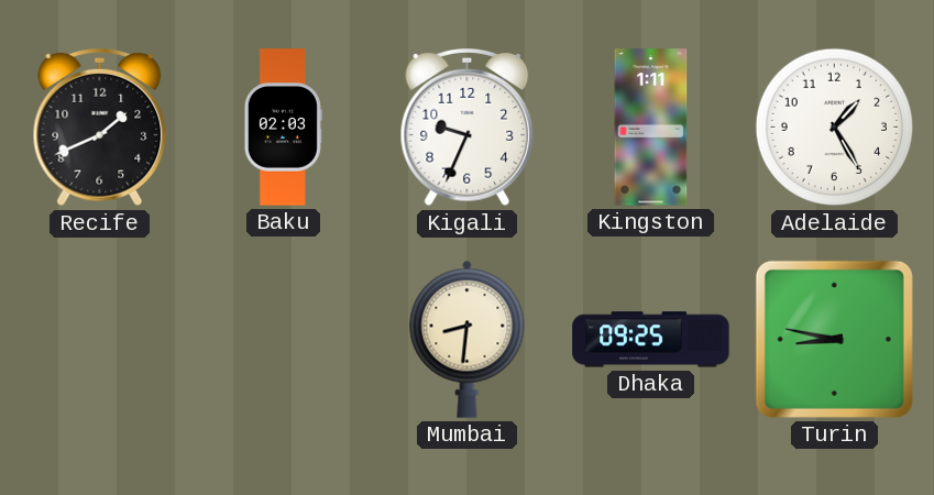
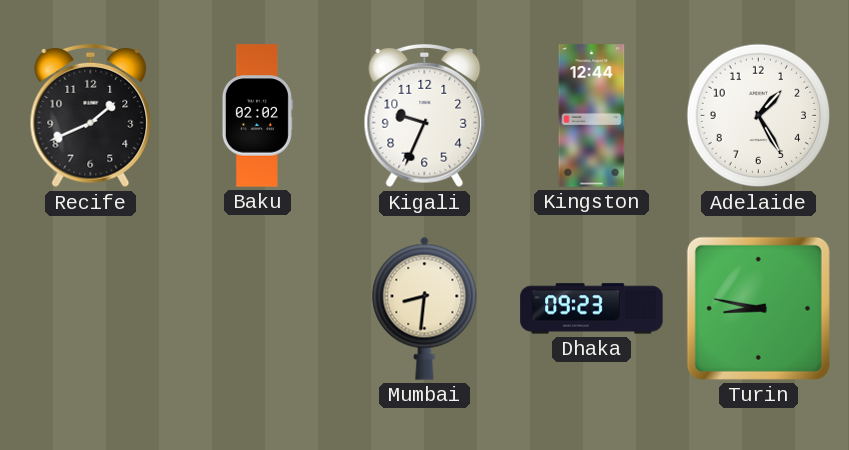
Baku: 02:03 -> 02:02 (257, 116)
Kingston: 1:11 -> 12:44 (592, 116)
Dhaka: 09:25 -> 09:23 (592, 309)
